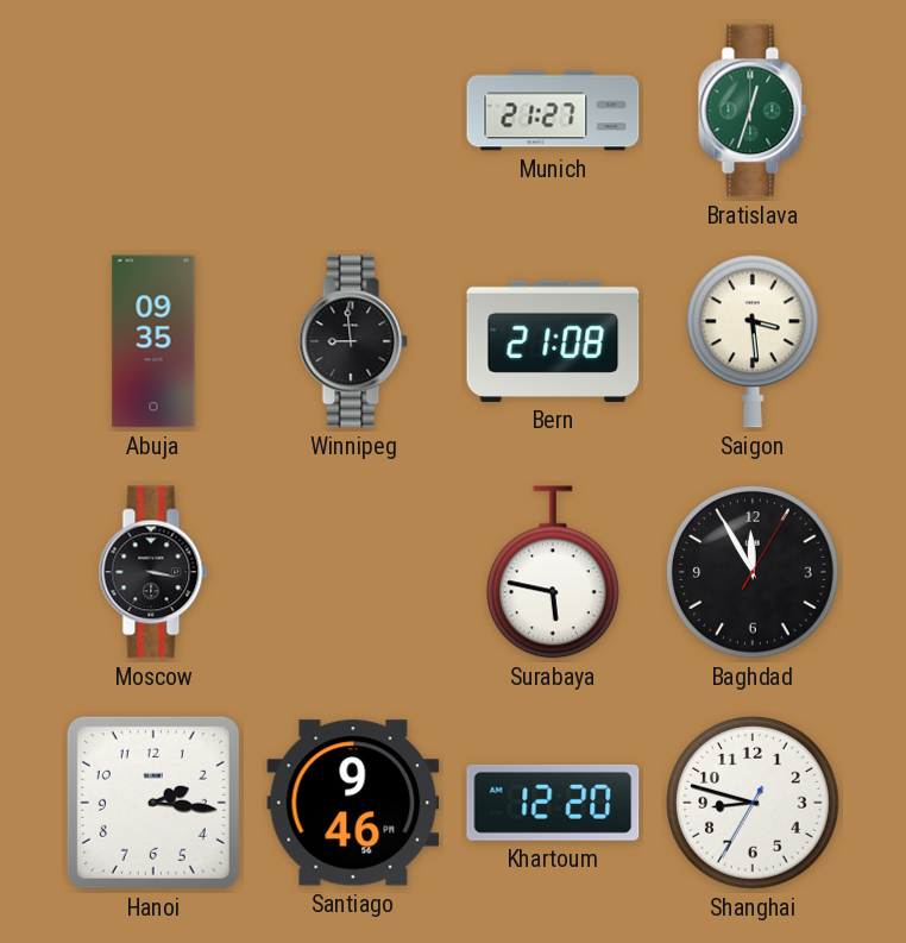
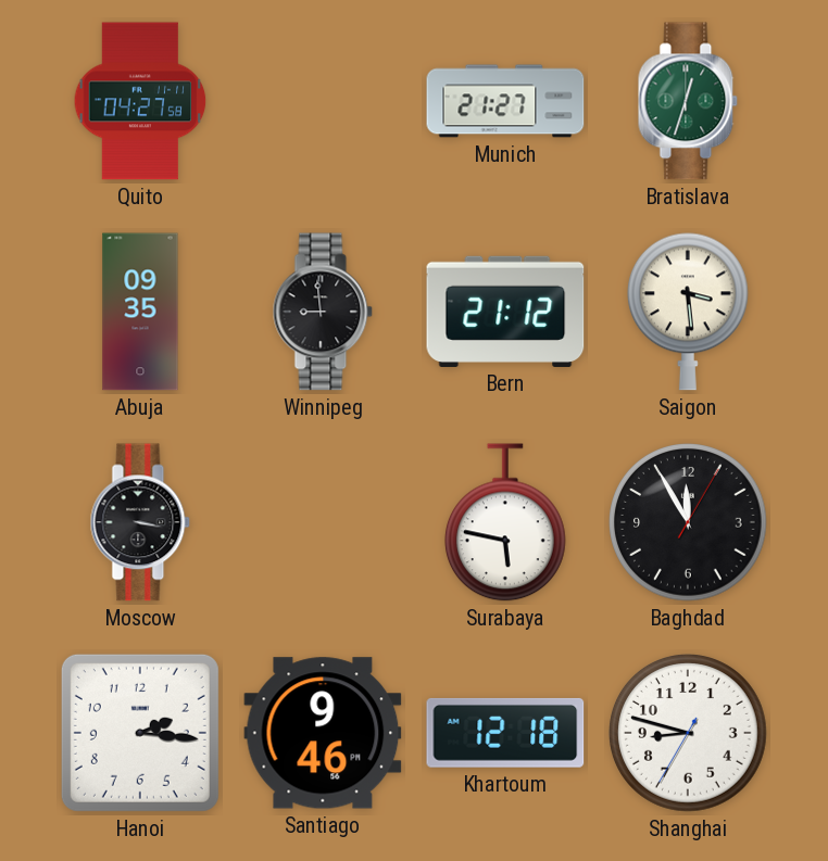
Quito: none -> 04:27 (140, 101)
Bern: 21:08 -> 21:12 (505, 312)
Khartoum: 12:20 -> 12:18 (505, 733)
